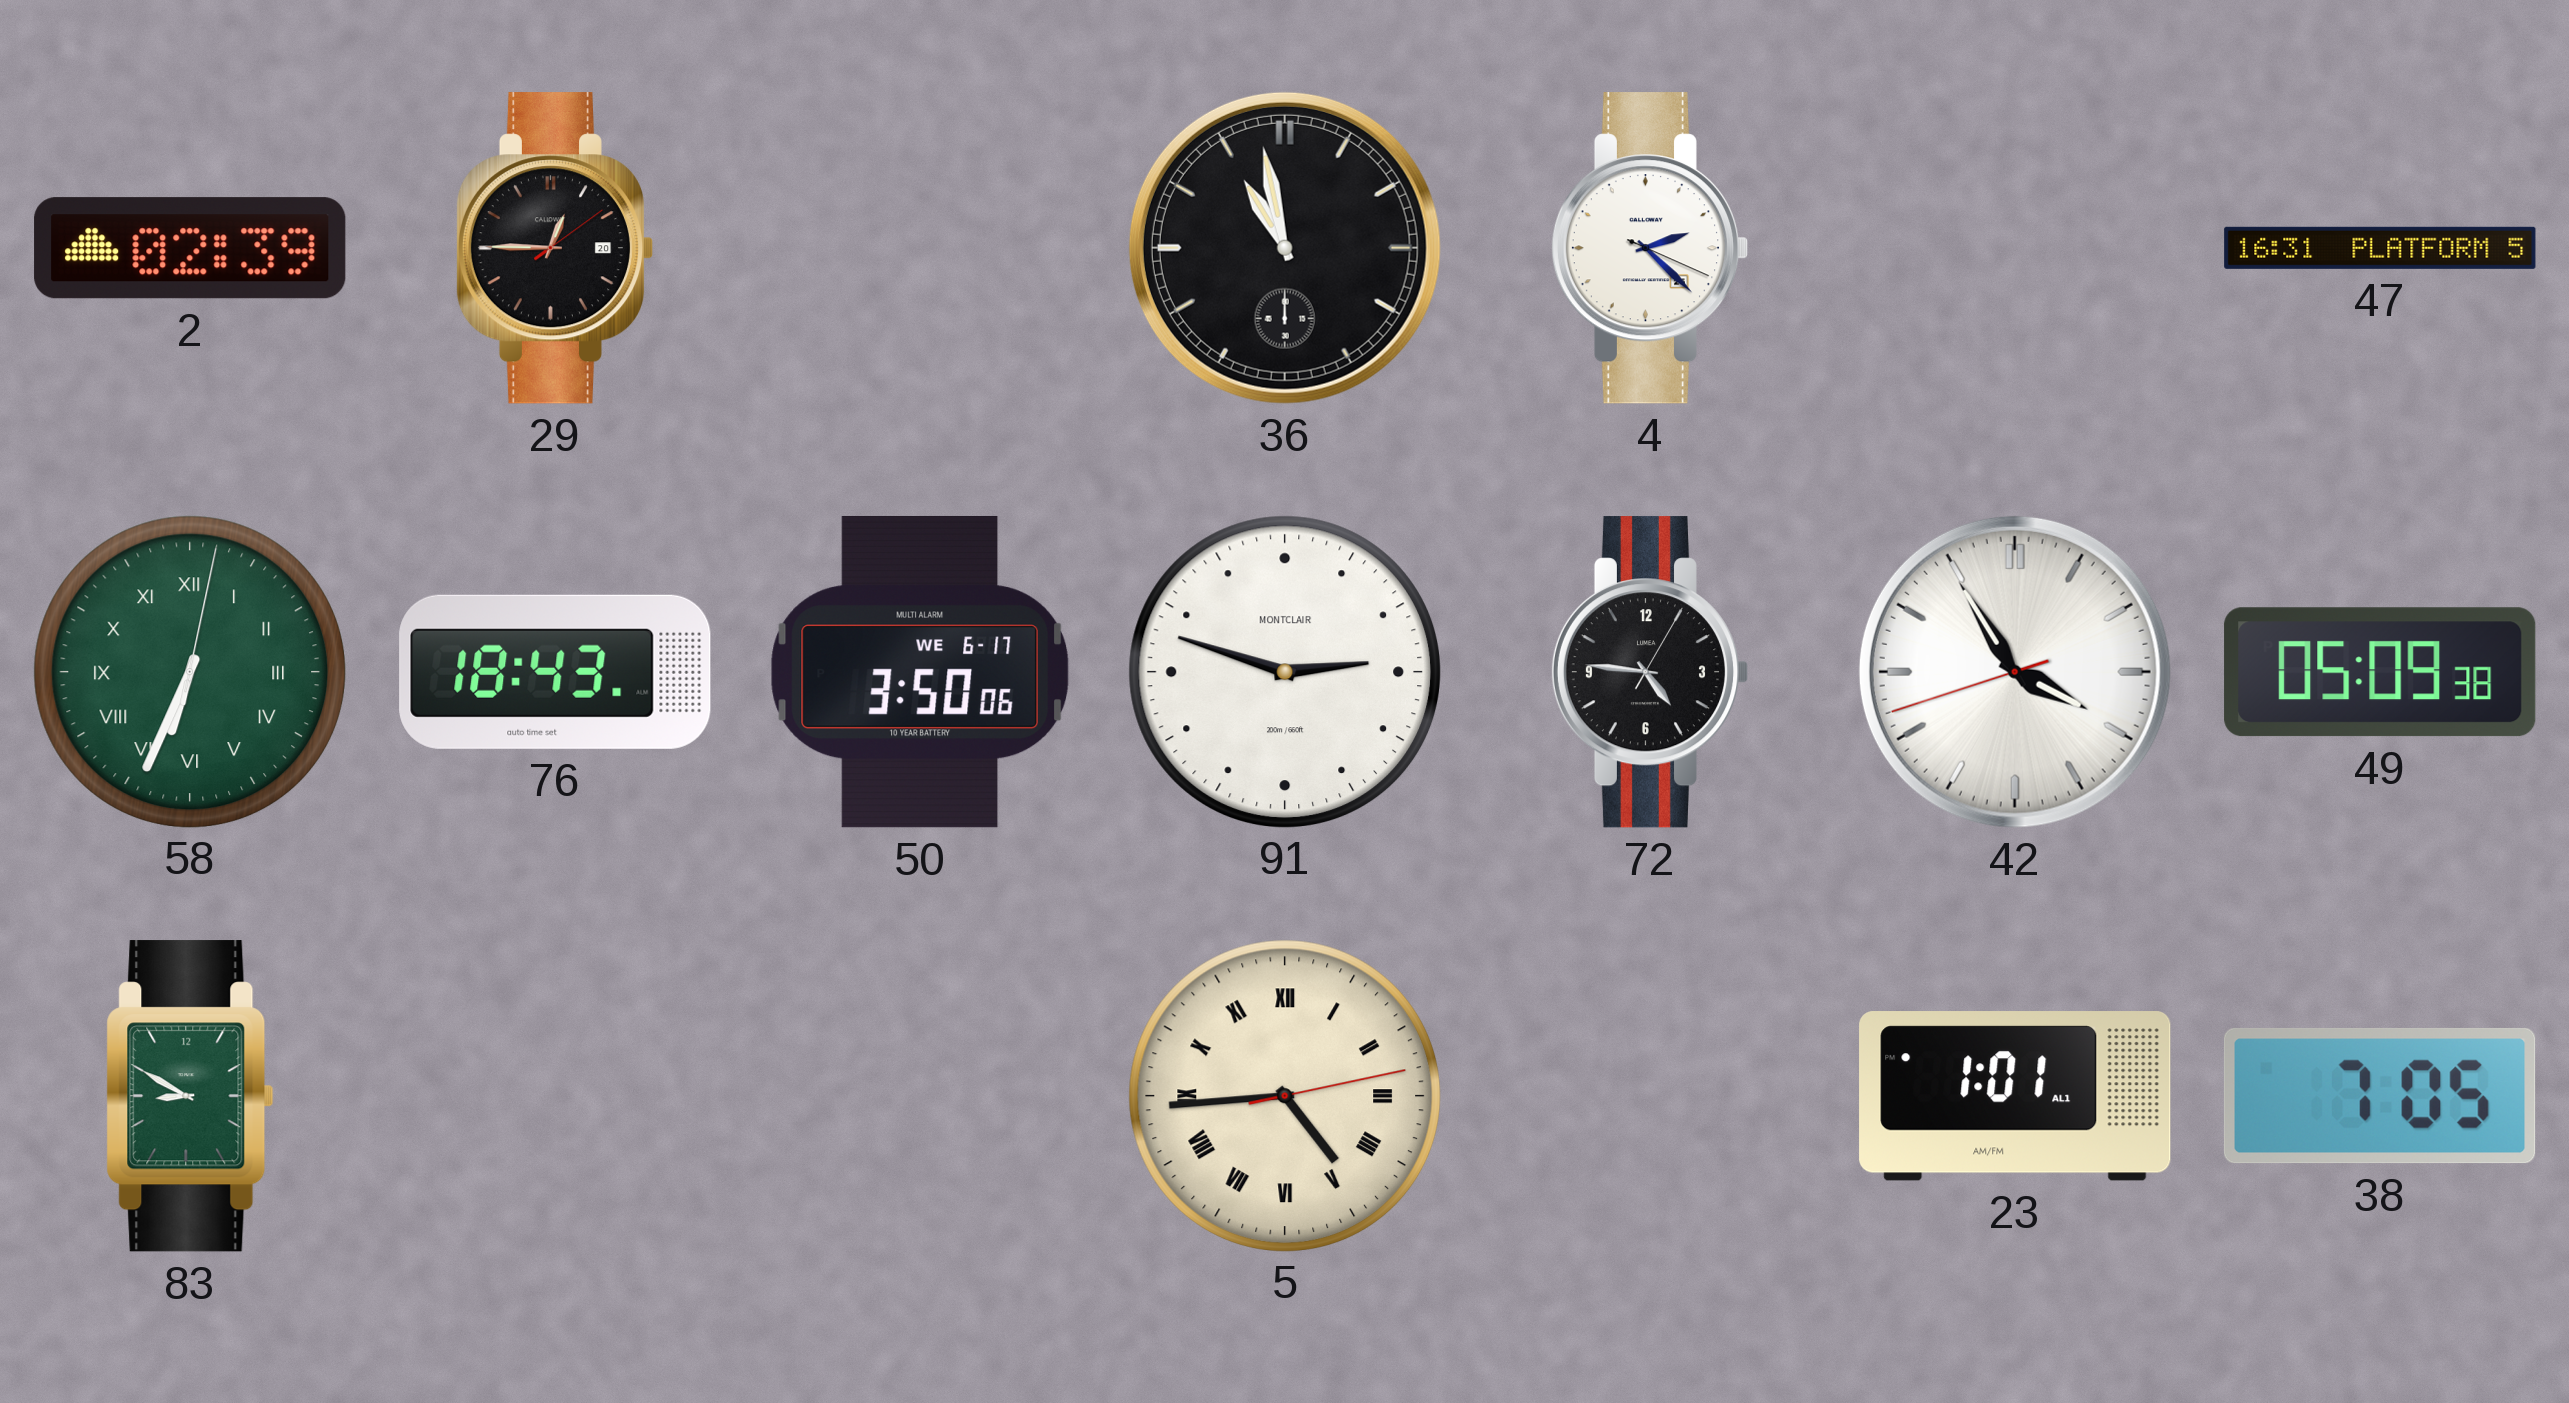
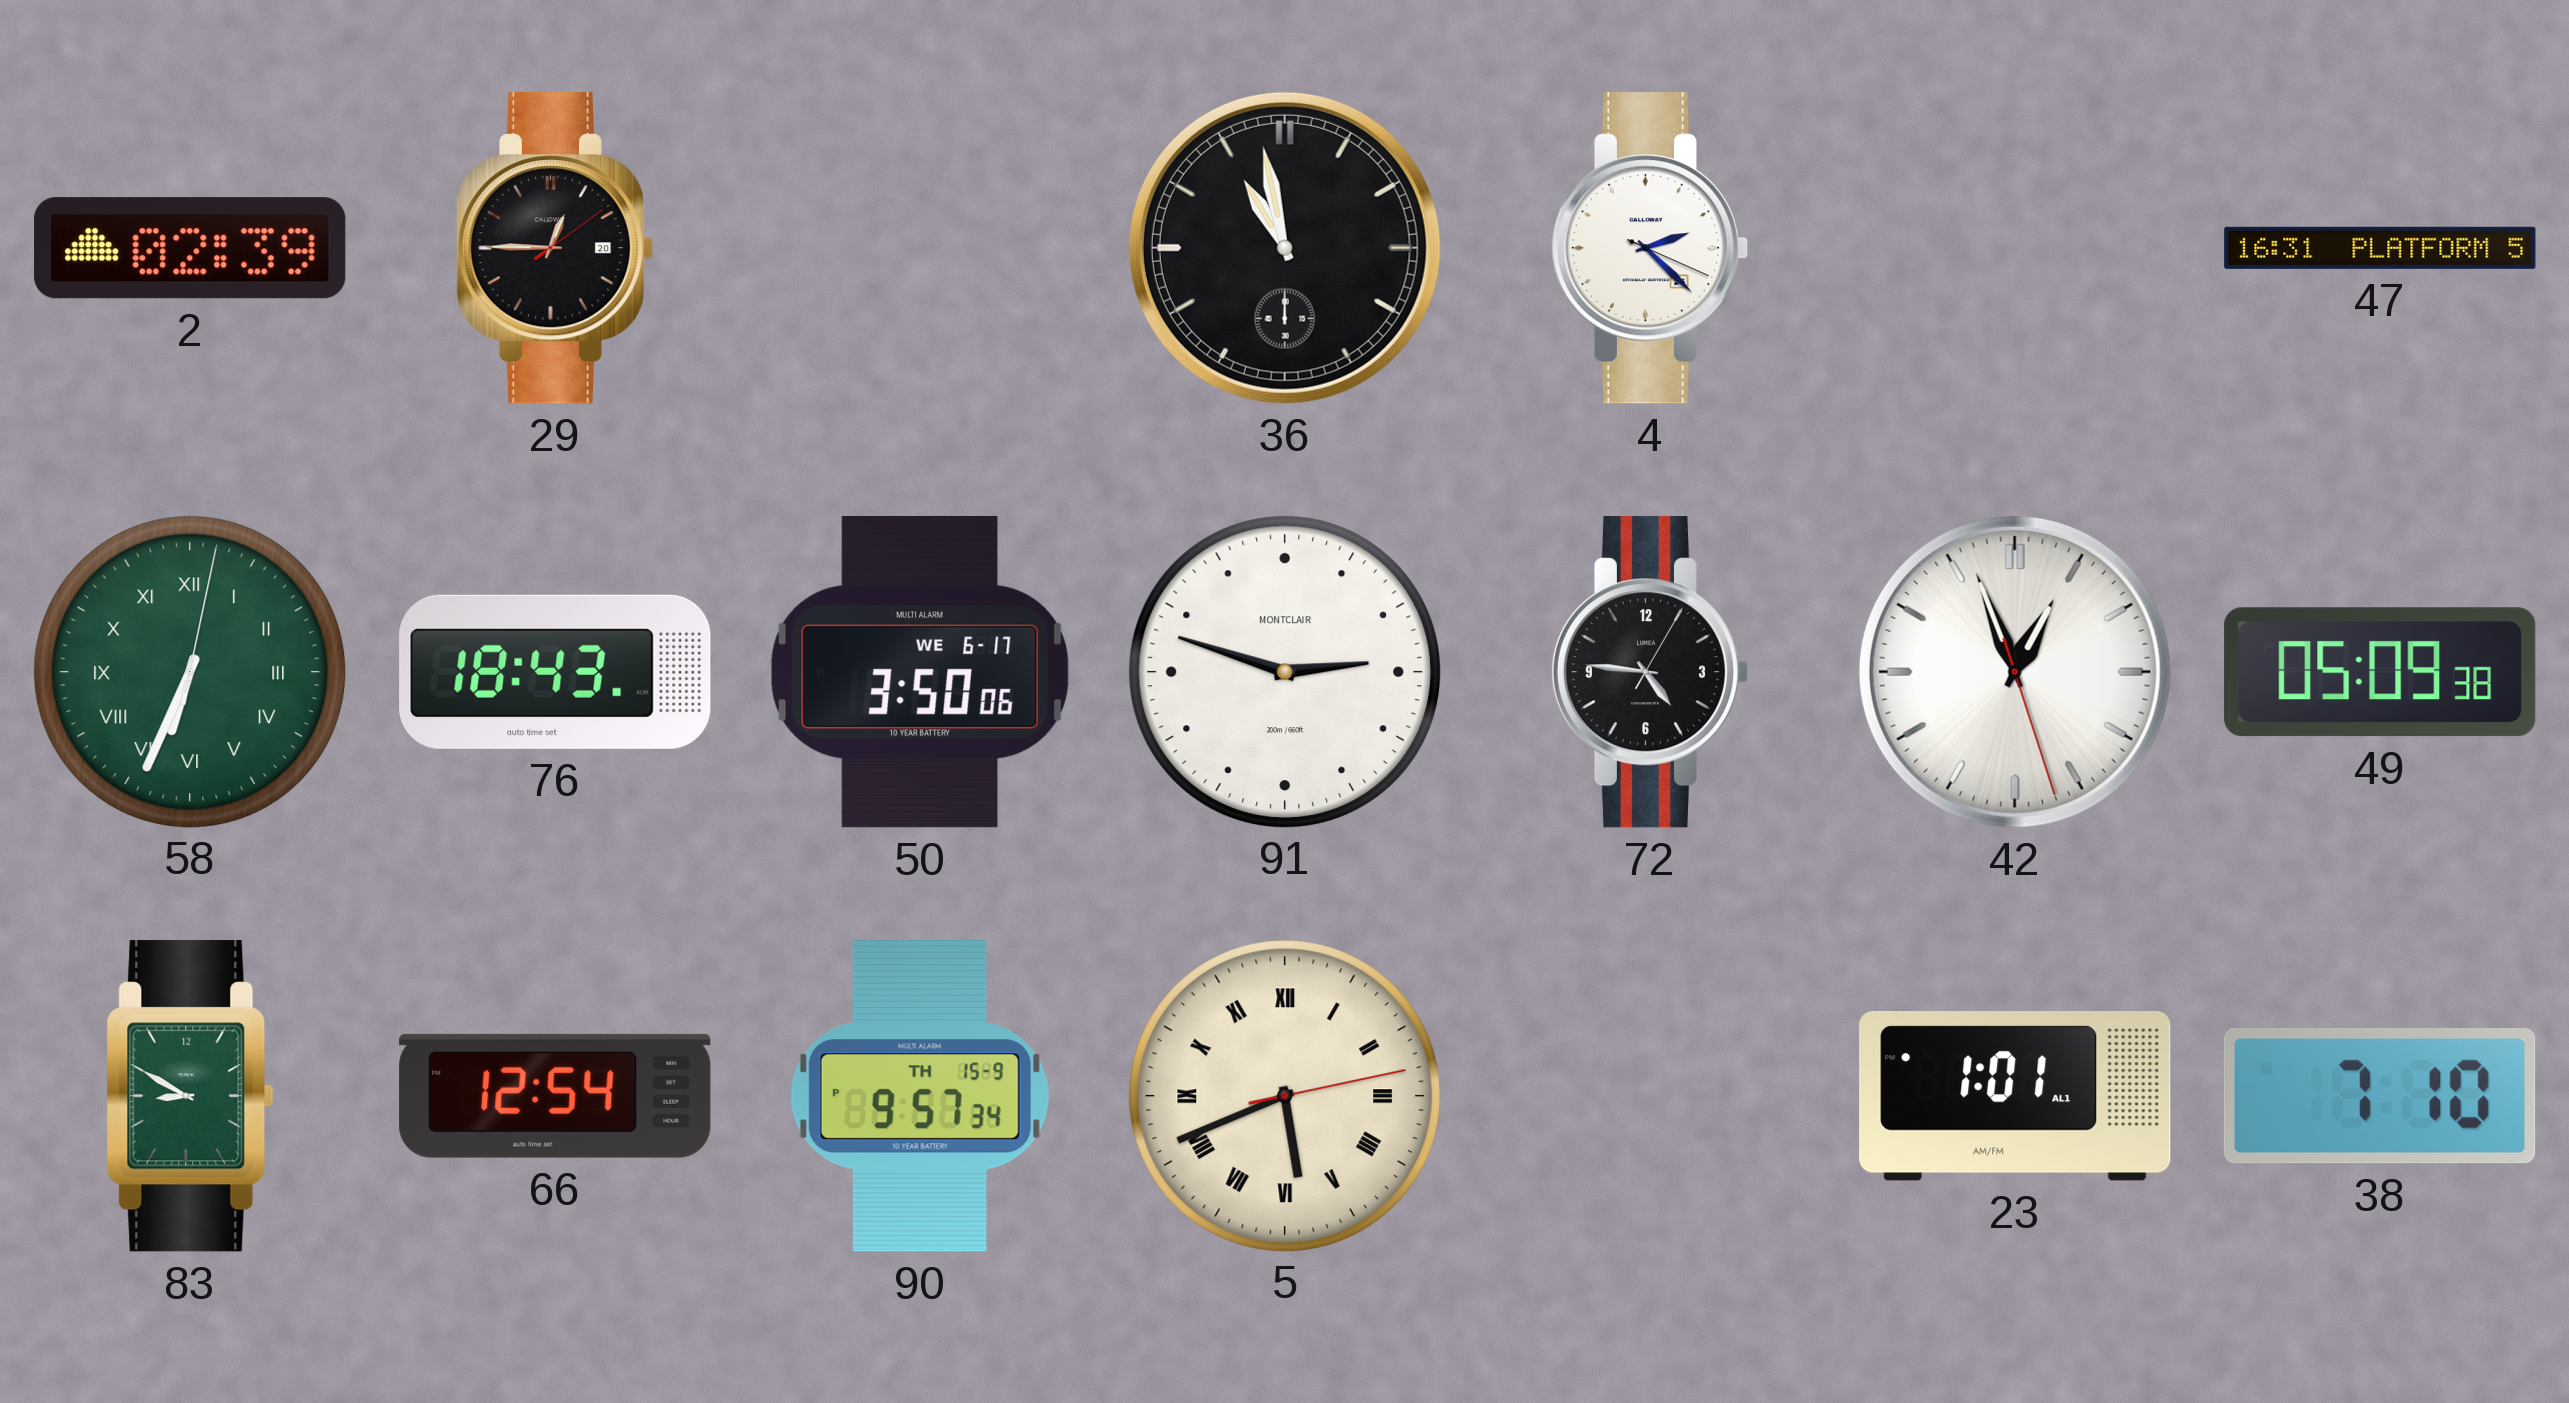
42: 3:54 -> 12:56 (2015, 672)
66: none -> 12:54 (555, 1096)
90: none -> 9:57 (920, 1096)
5: 4:44 -> 5:41 (1284, 1095)
38: 7:05 -> 7:10 (2380, 1096)
